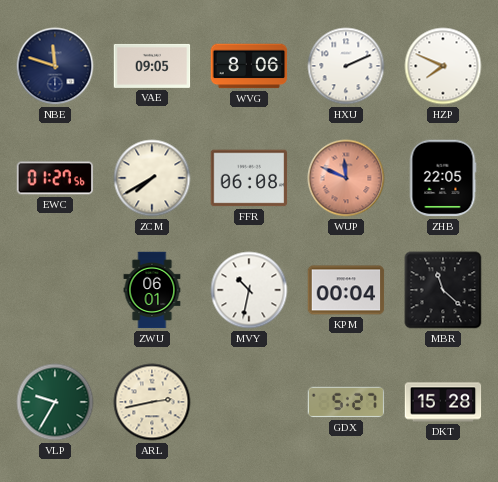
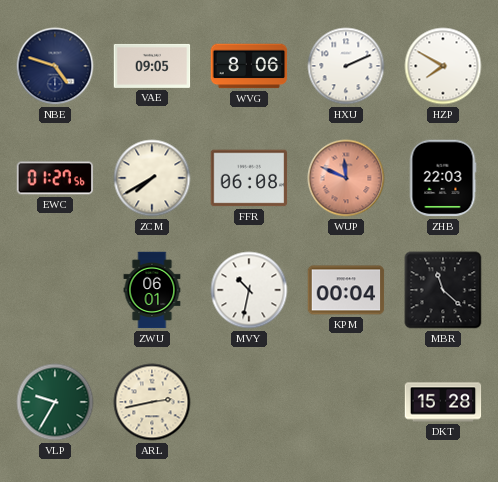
NBE: 11:48 -> 4:48 (55, 66)
HZP: 7:49 -> 7:50 (443, 66)
ZHB: 22:05 -> 22:03 (443, 178)
GDX: 5:27 -> none (346, 402)
